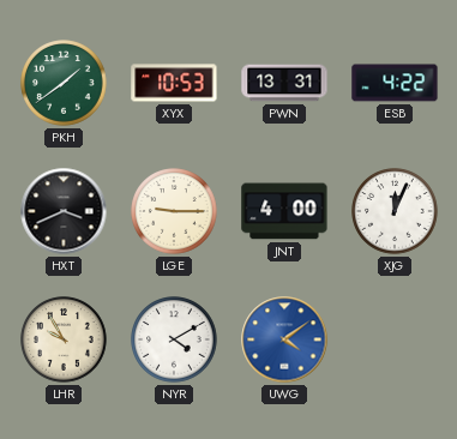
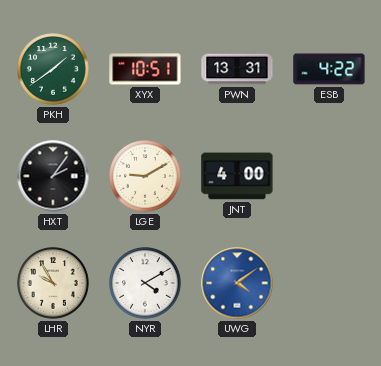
XYX: 10:53 -> 10:51 (145, 69)
HXT: 3:41 -> 2:06 (53, 176)
LGE: 9:15 -> 9:10 (145, 176)
XJG: 12:04 -> none (395, 211)
